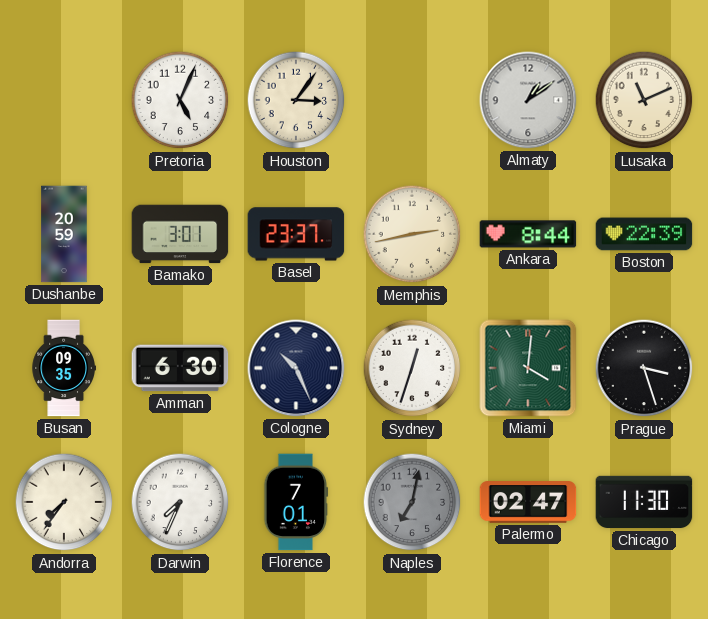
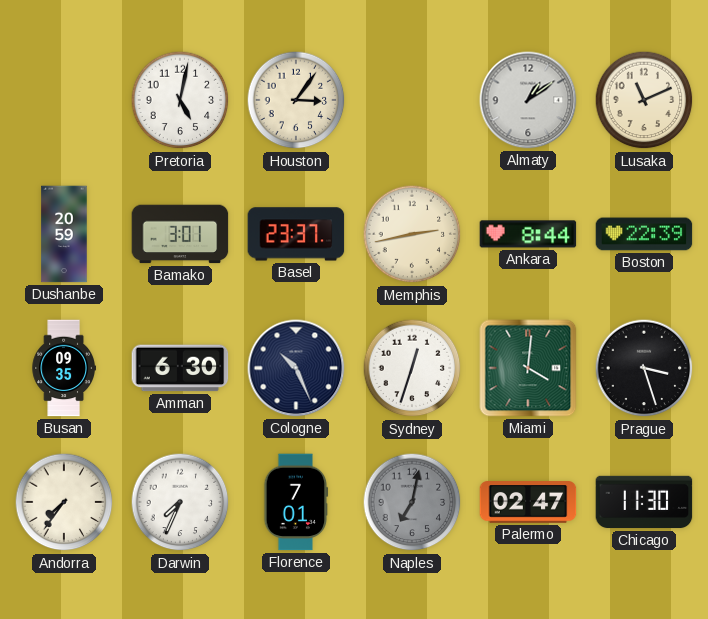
Pretoria: 5:04 -> 5:02 (180, 100)
